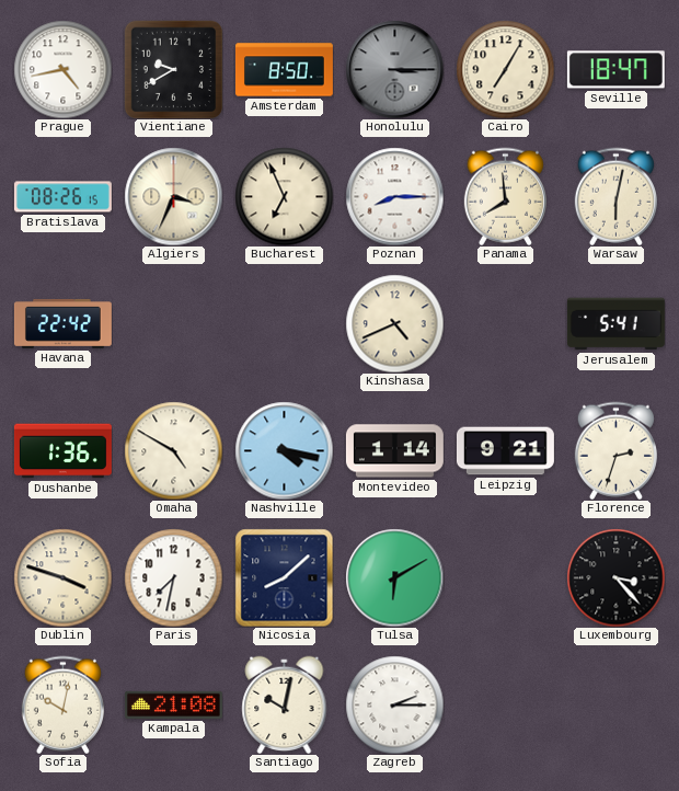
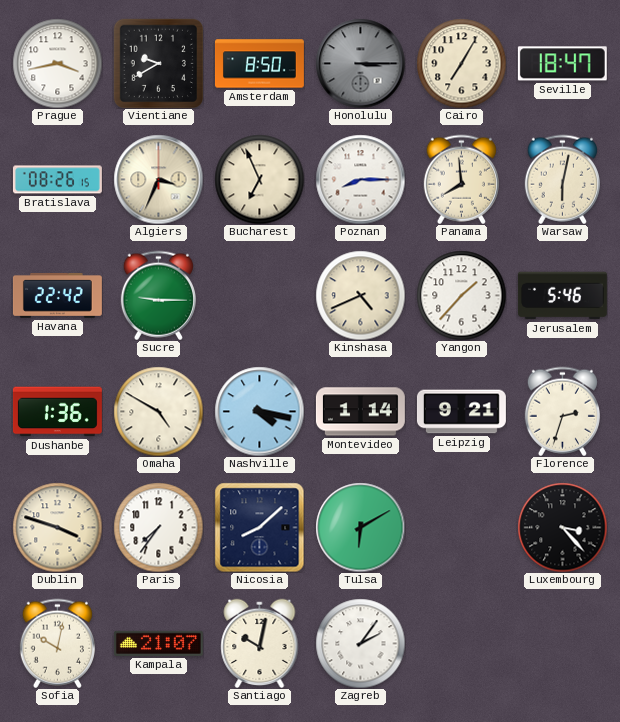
Prague: 4:43 -> 3:43 (57, 63)
Sucre: none -> 9:15 (158, 295)
Yangon: none -> 1:37 (461, 295)
Jerusalem: 5:41 -> 5:46 (562, 296)
Paris: 7:32 -> 7:36 (158, 527)
Kampala: 21:08 -> 21:07 (158, 643)
Zagreb: 2:15 -> 2:06 (360, 643)
